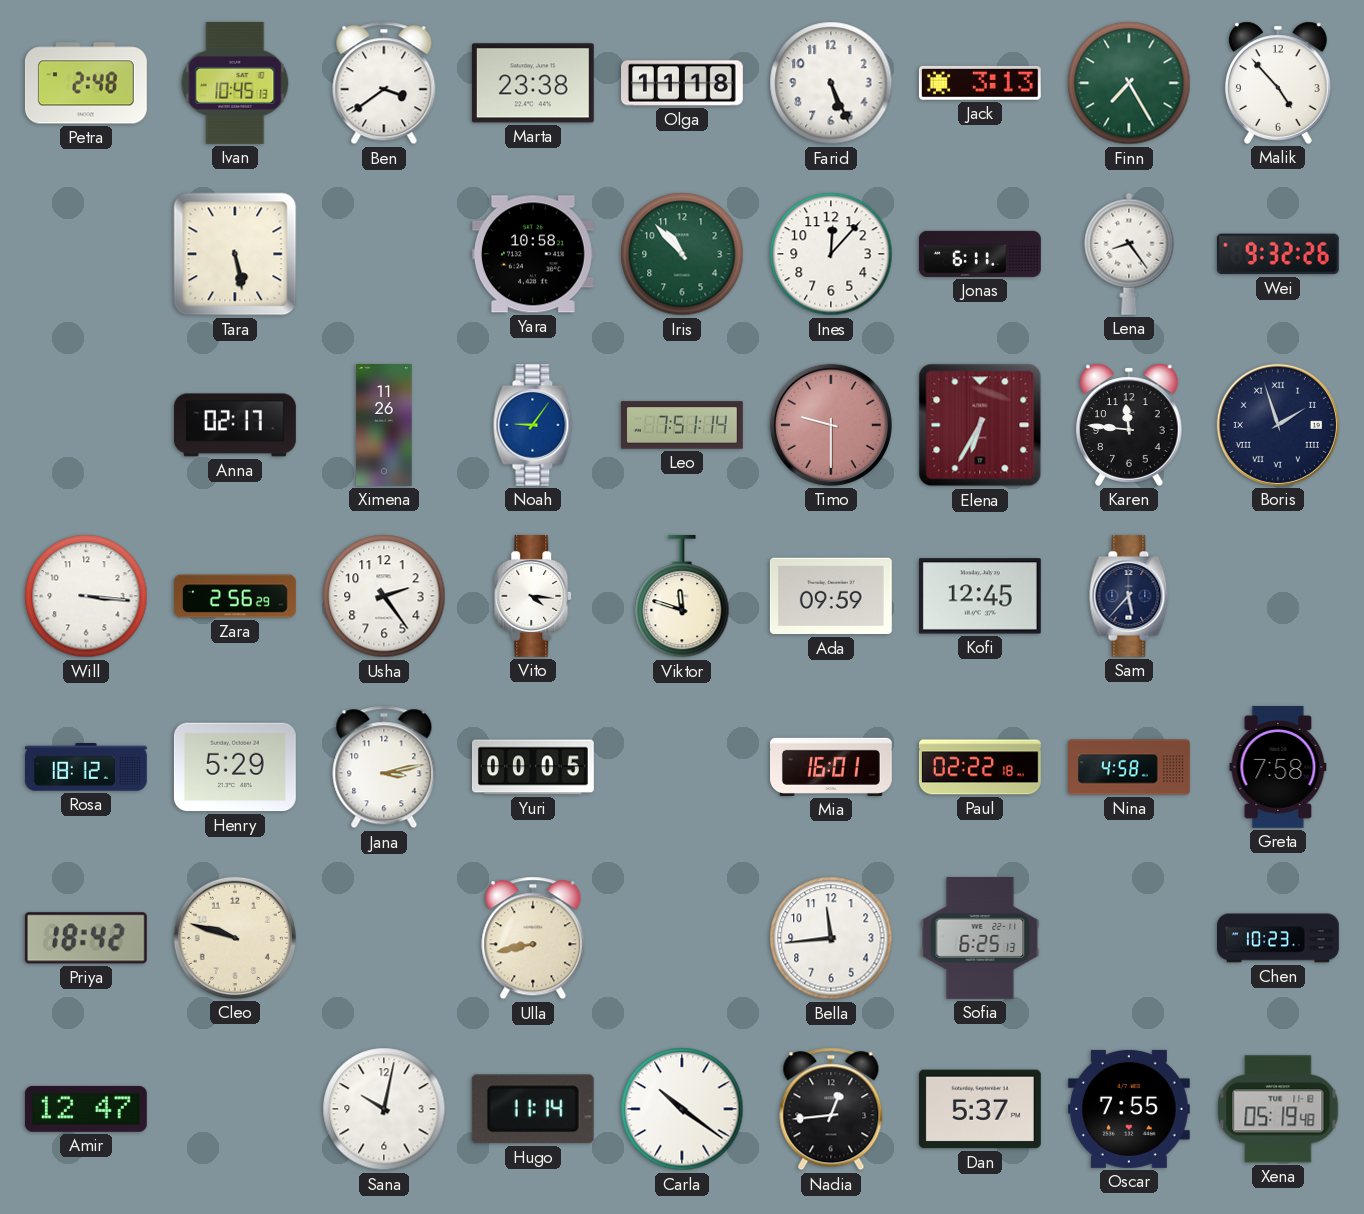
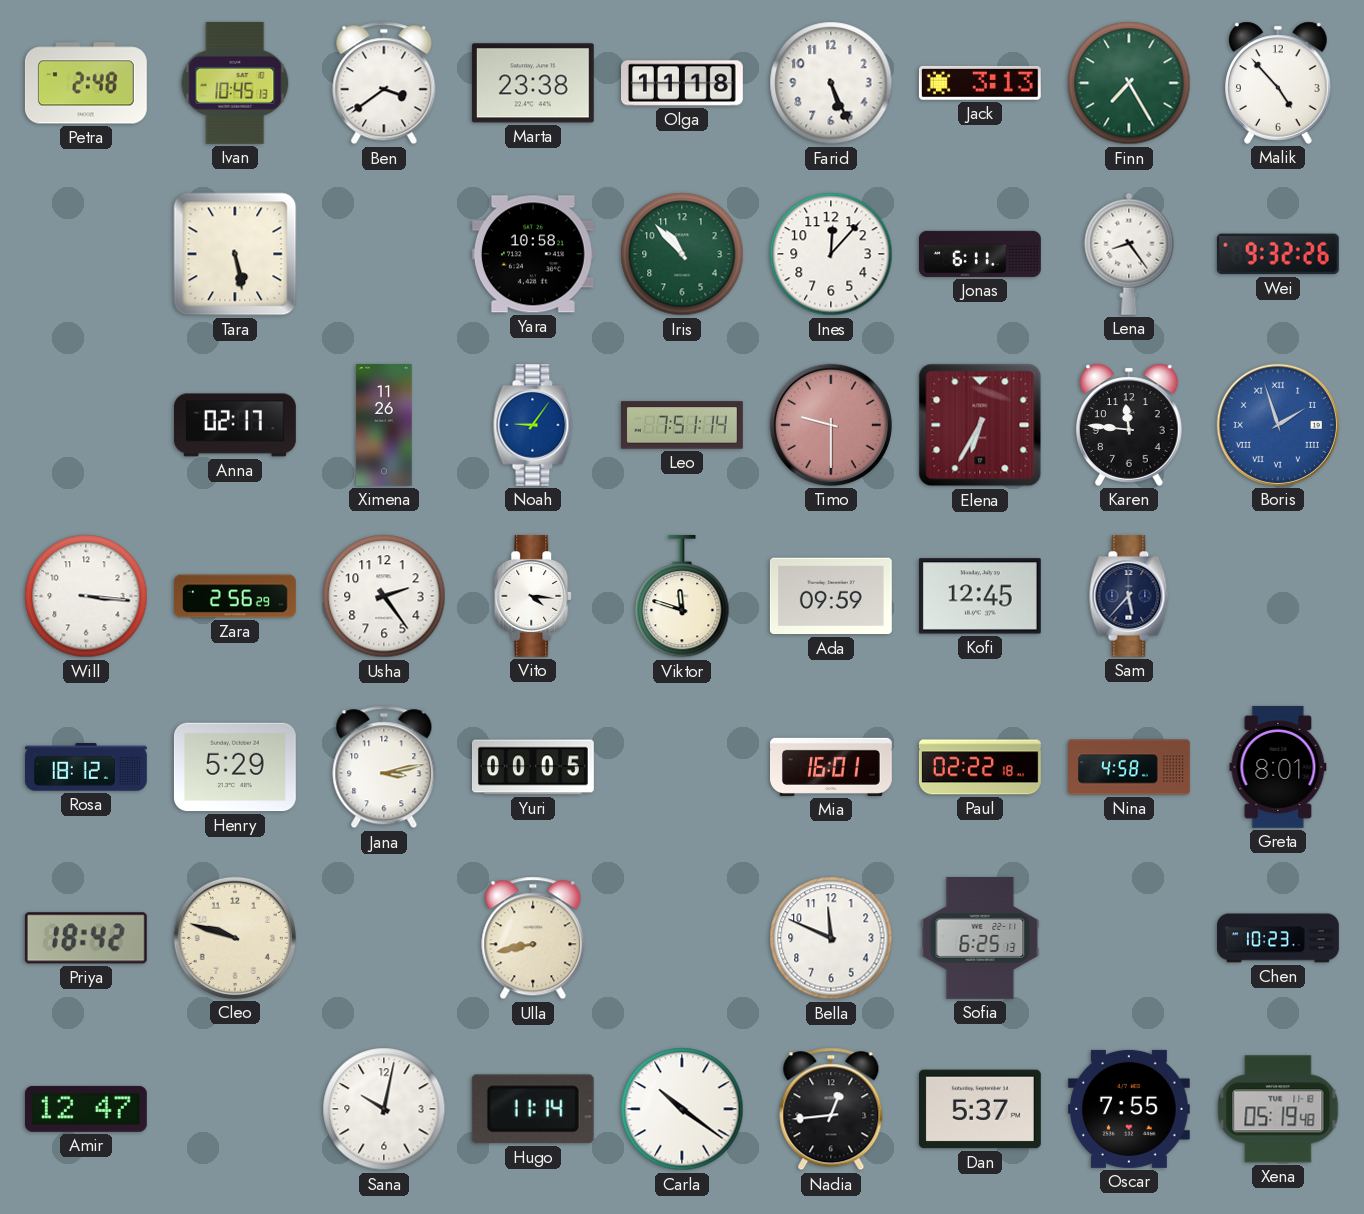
Boris dial: navy -> blue (1278, 425)
Greta: 7:58 -> 8:01 (1278, 767)
Bella: 11:44 -> 11:49 (831, 938)
